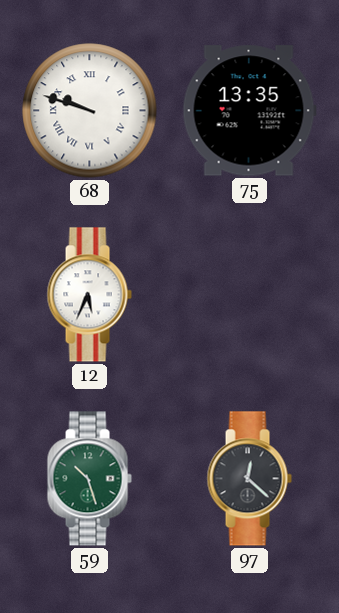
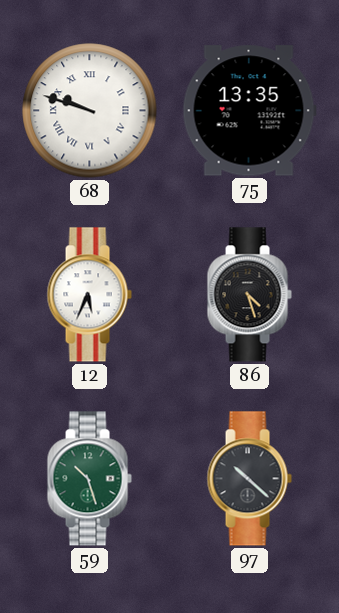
86: none -> 4:27 (249, 295)
97: 12:22 -> 10:22 (249, 479)
